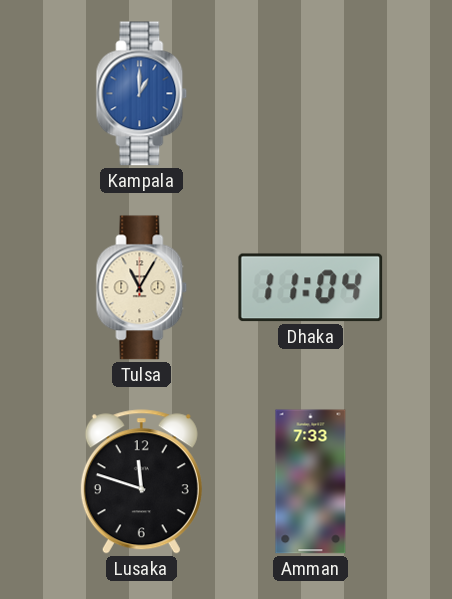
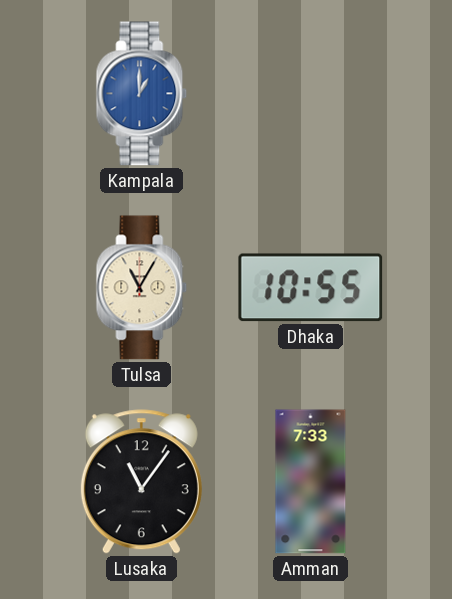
Dhaka: 11:04 -> 10:55 (311, 288)
Lusaka: 11:48 -> 11:06 (141, 482)
